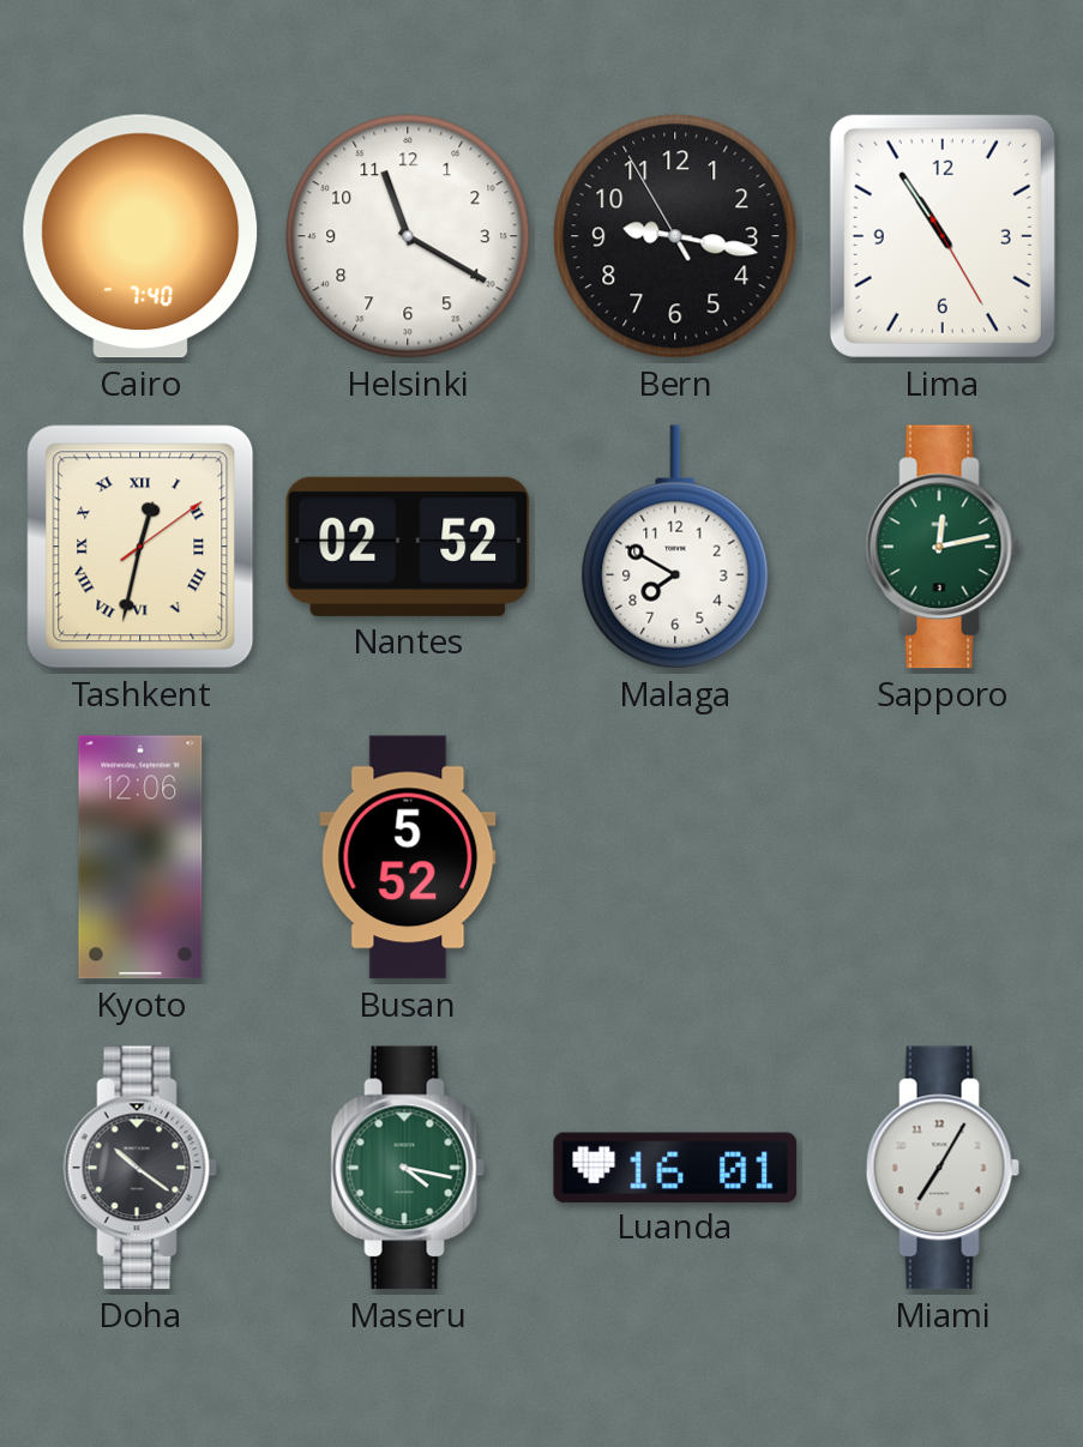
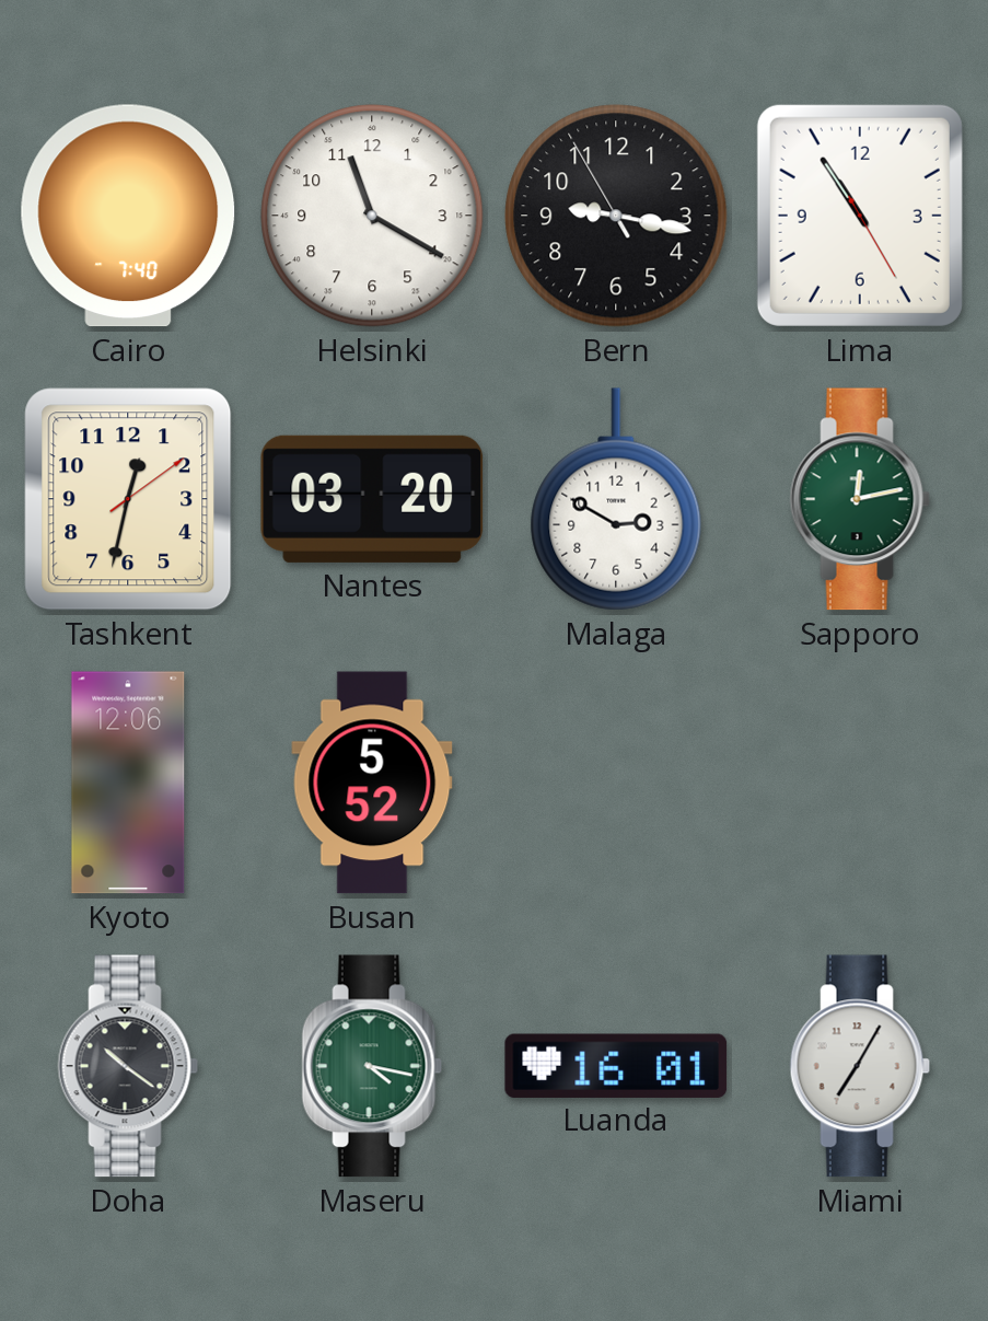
Tashkent numerals: Roman -> Arabic (128, 499)
Nantes: 02:52 -> 03:20 (372, 499)
Malaga: 7:50 -> 2:50 (616, 499)
